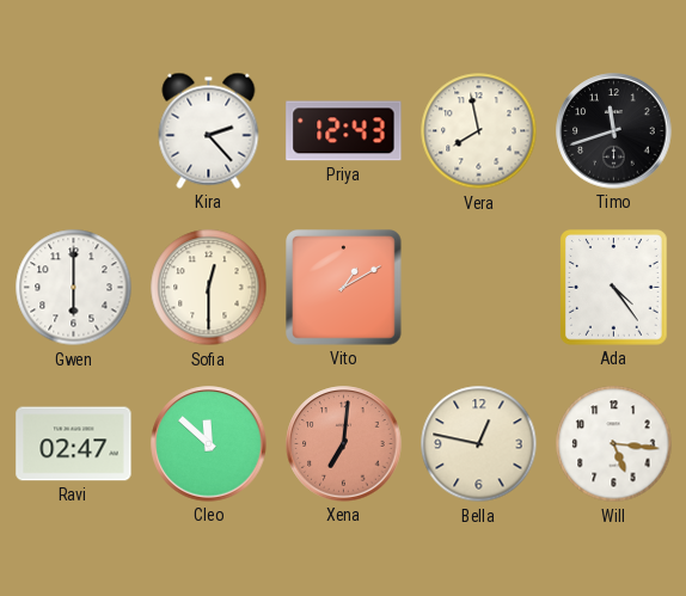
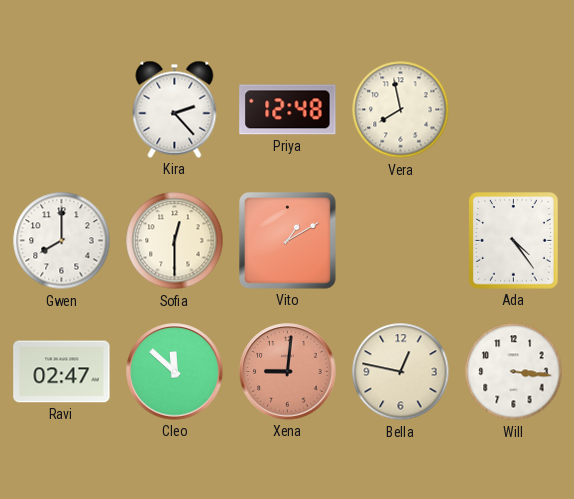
Priya: 12:43 -> 12:48 (288, 110)
Timo: 11:42 -> none (614, 131)
Gwen: 6:00 -> 8:00 (62, 241)
Xena: 7:01 -> 9:01 (288, 372)
Will: 5:16 -> 3:16 (514, 372)
